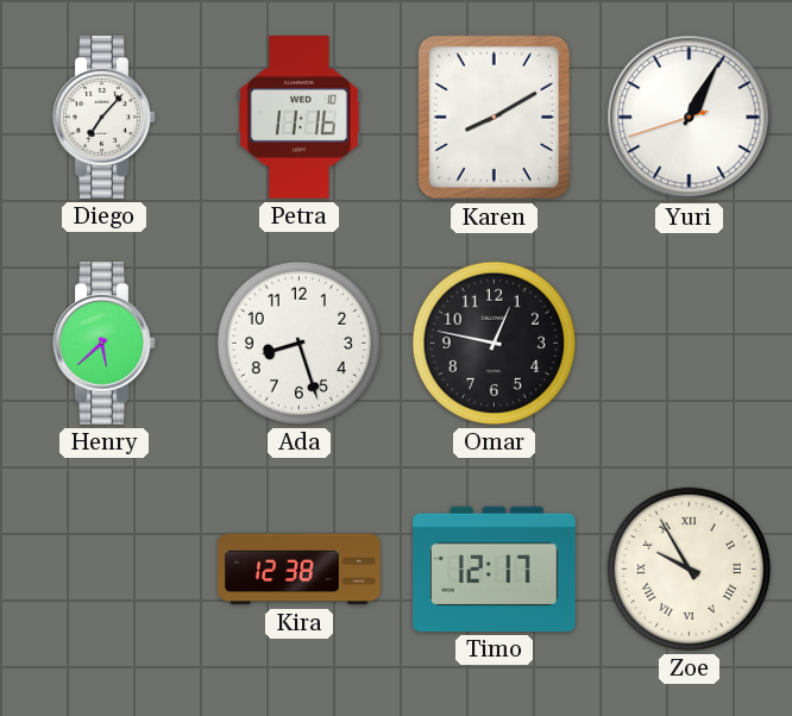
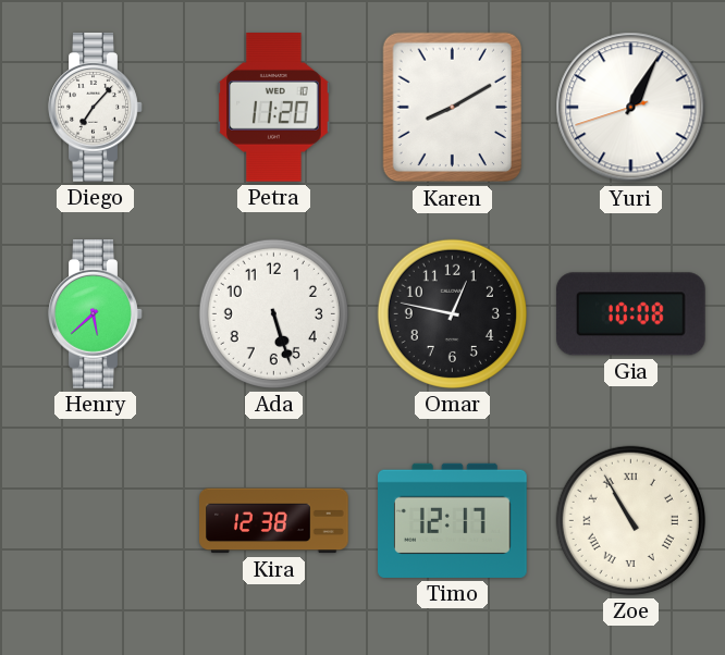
Petra: 11:16 -> 11:20 (274, 108)
Ada: 8:27 -> 5:27 (273, 313)
Gia: none -> 10:08 (630, 314)
Zoe: 9:55 -> 10:55 (630, 520)
